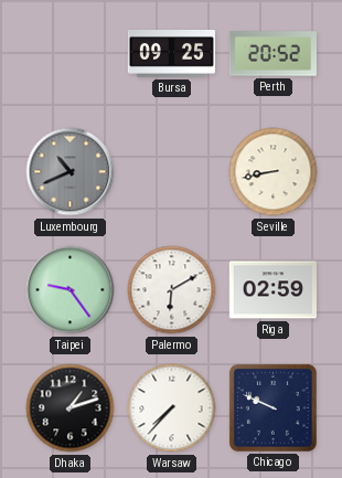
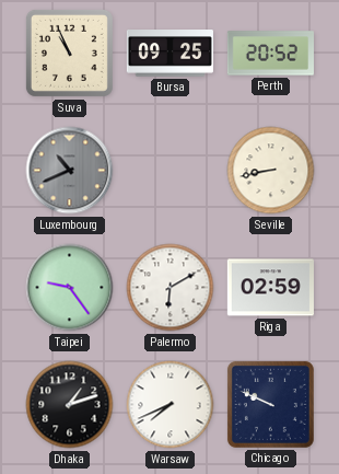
Suva: none -> 10:56 (69, 53)
Warsaw: 7:37 -> 7:41 (171, 405)
